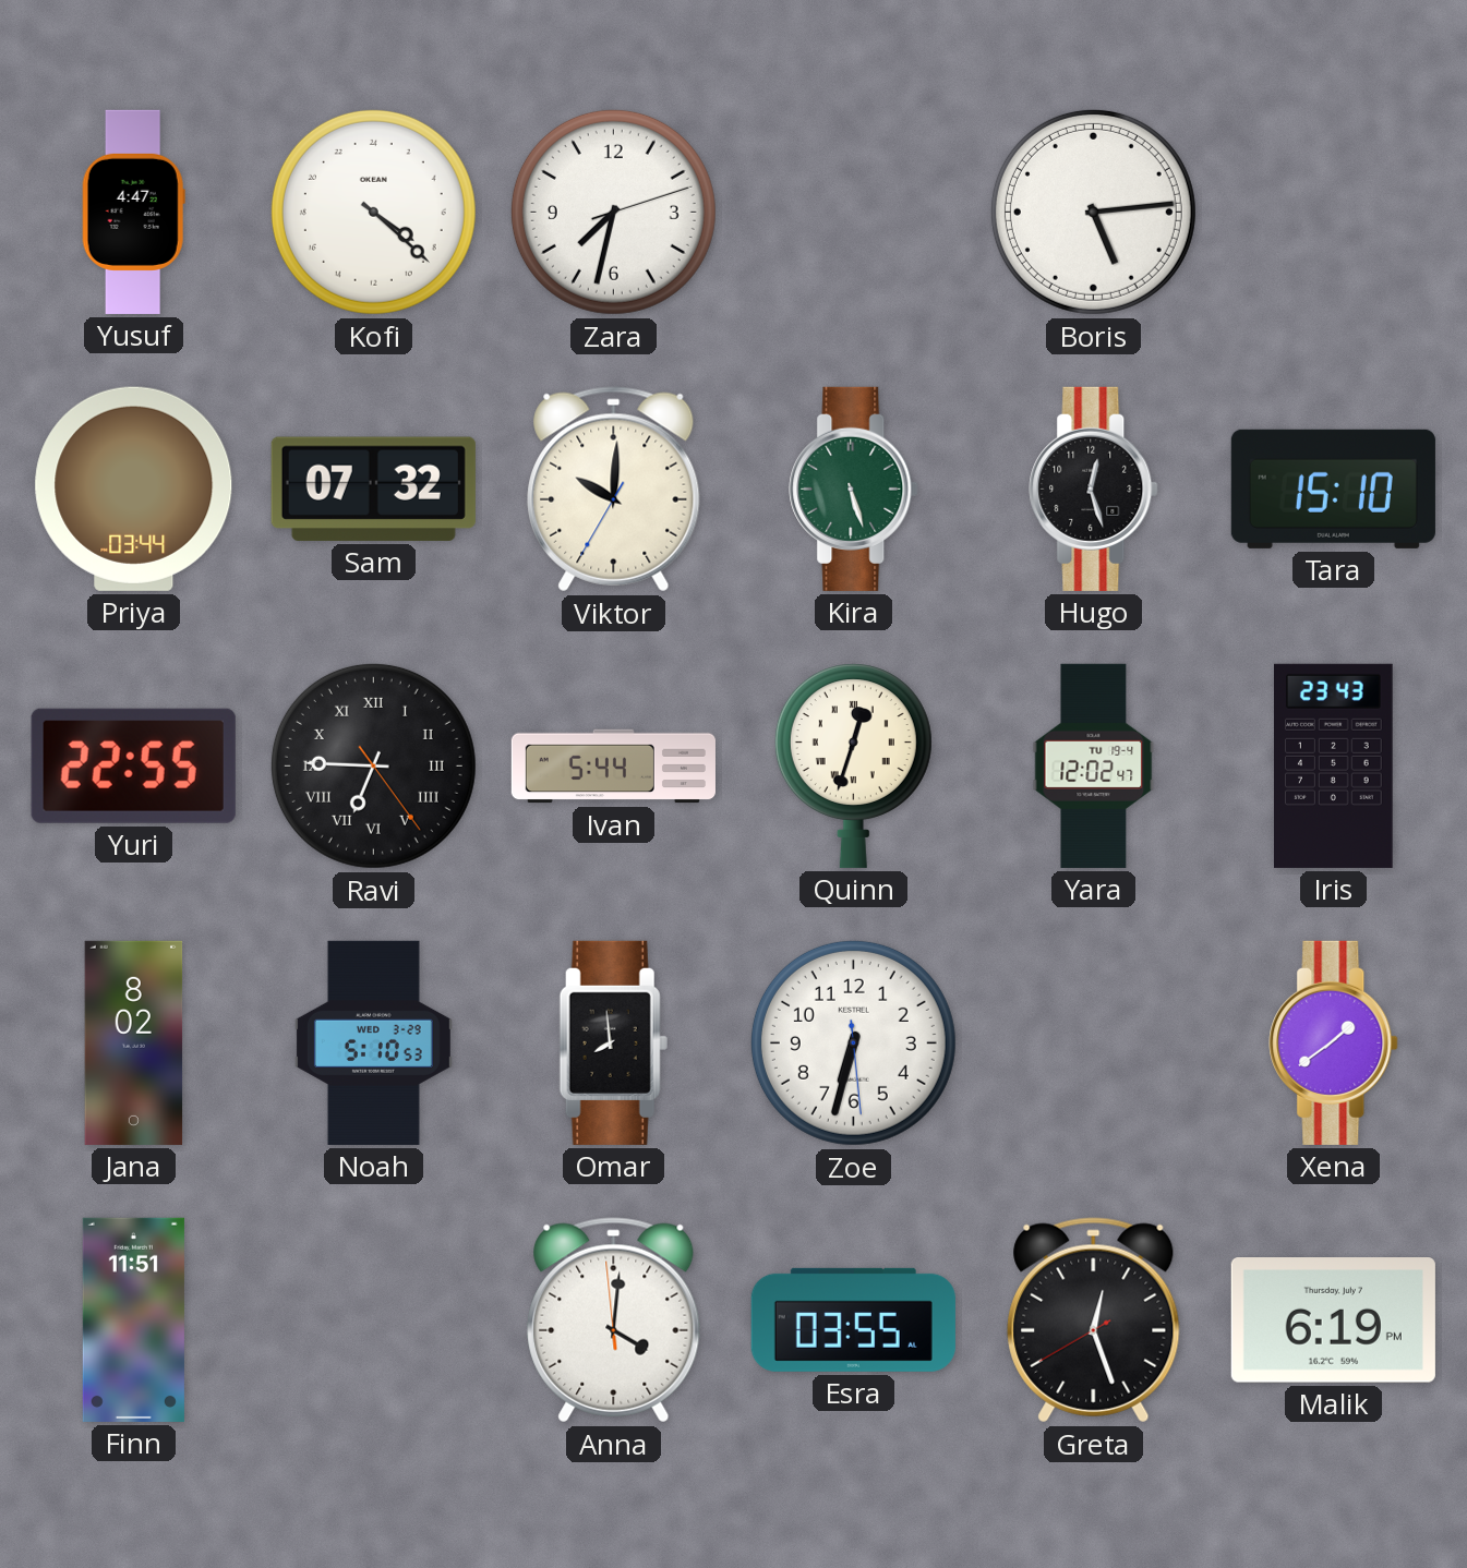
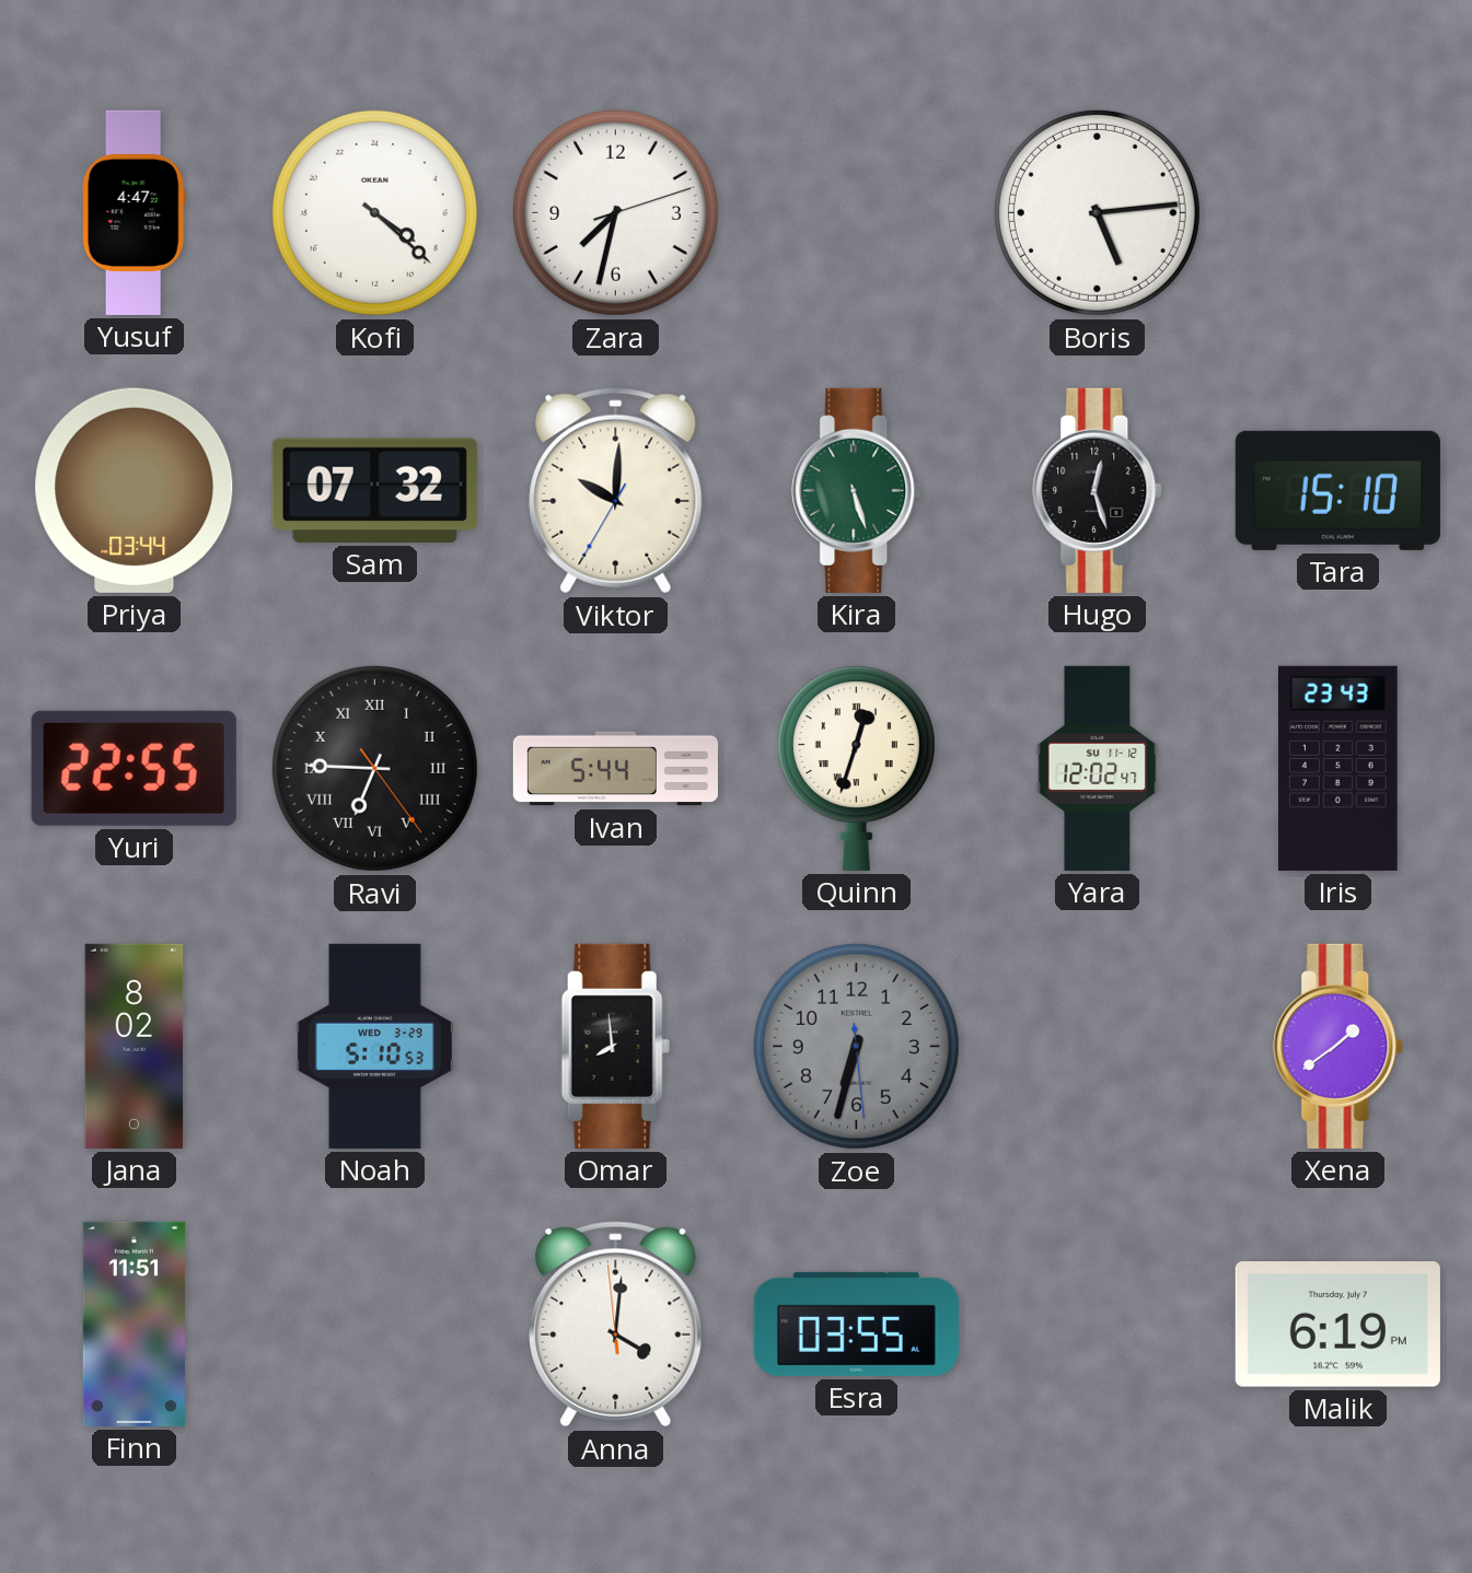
Yara date: TU 19-4 -> SU 11-12 (1098, 768)
Zoe dial: white -> grey (856, 1046)
Greta: 12:26 -> none (1094, 1320)
